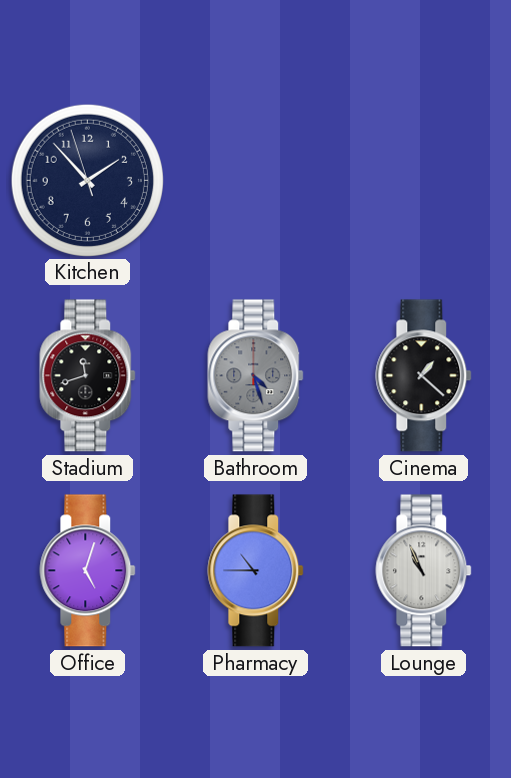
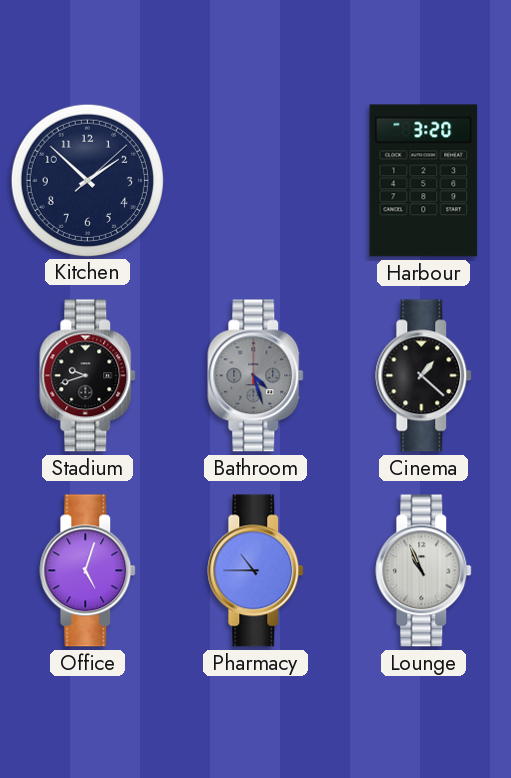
Kitchen: 1:52:57 -> 1:52:08 (87, 180)
Harbour: none -> 3:20 (424, 181)
Stadium: 11:42 -> 9:42 (88, 376)
